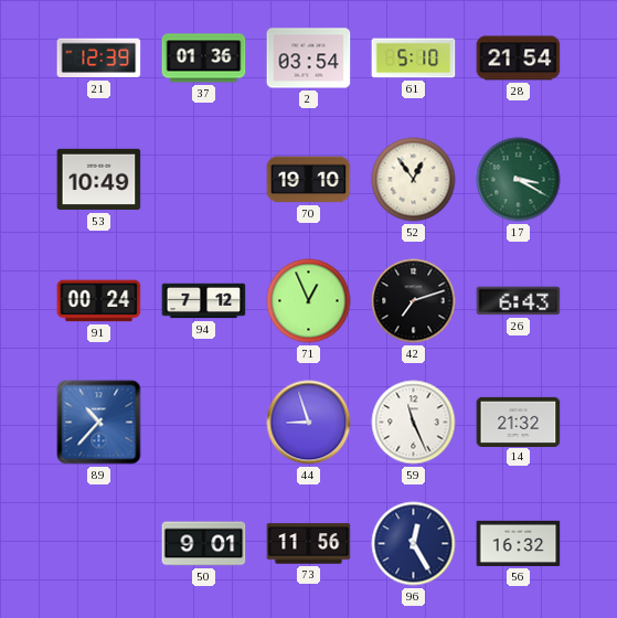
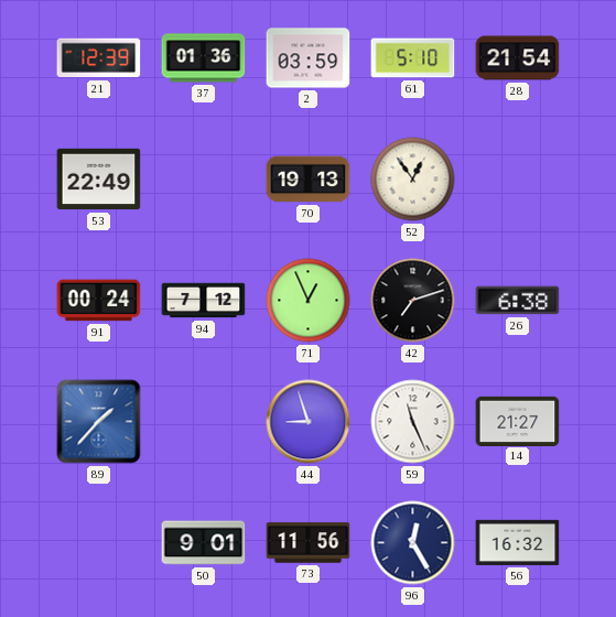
2: 03:54 -> 03:59 (309, 58)
53: 10:49 -> 22:49 (99, 180)
70: 19:10 -> 19:13 (309, 180)
17: 3:20 -> none (519, 180)
26: 6:43 -> 6:38 (518, 301)
89: 10:37 -> 1:37 (99, 422)
14: 21:32 -> 21:27 (518, 421)
